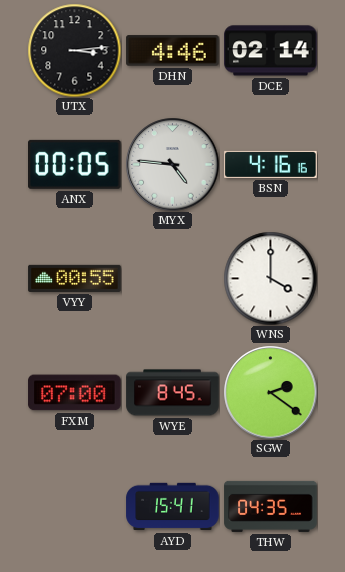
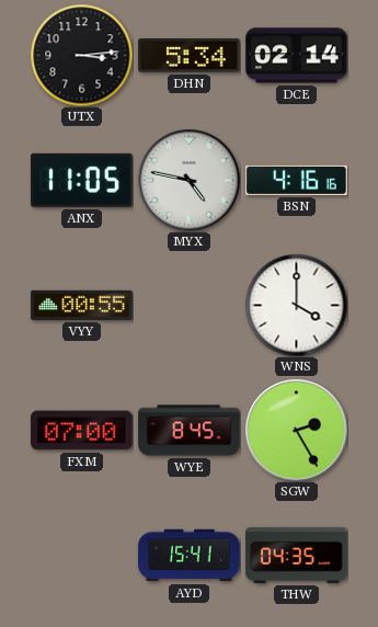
DHN: 4:46 -> 5:34 (190, 56)
ANX: 00:05 -> 11:05 (82, 180)
MYX: 4:46 -> 4:47 (188, 180)
SGW: 2:21 -> 2:25 (296, 430)
